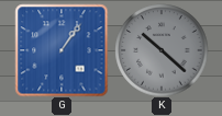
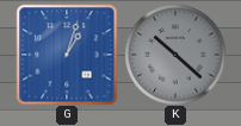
G: 1:06 -> 1:03 (67, 55)
